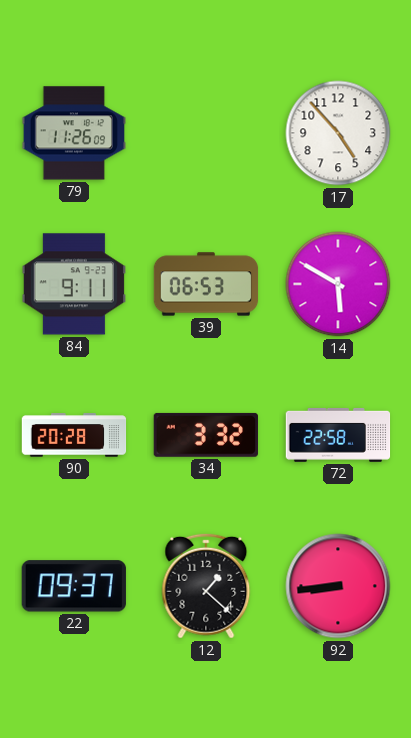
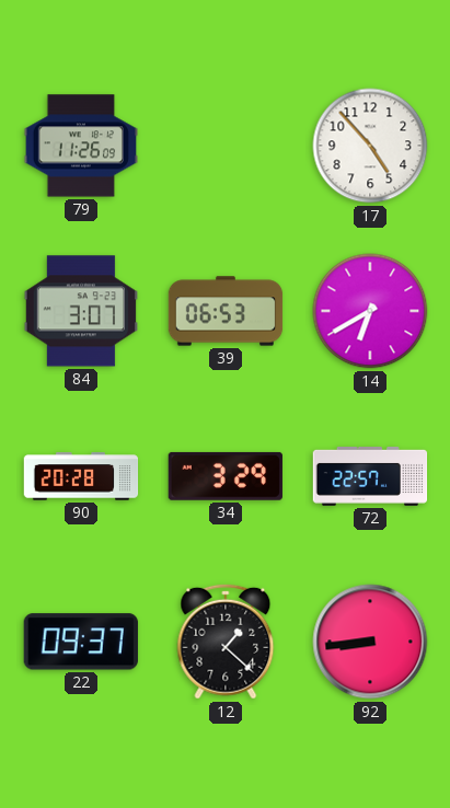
84: 9:11 -> 3:07 (80, 311)
14: 5:50 -> 6:40 (370, 311)
34: 3:32 -> 3:29 (226, 476)
72: 22:58 -> 22:57 (370, 476)
